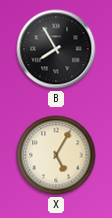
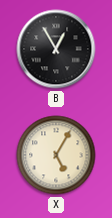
B: 7:55 -> 12:55 (56, 49)
